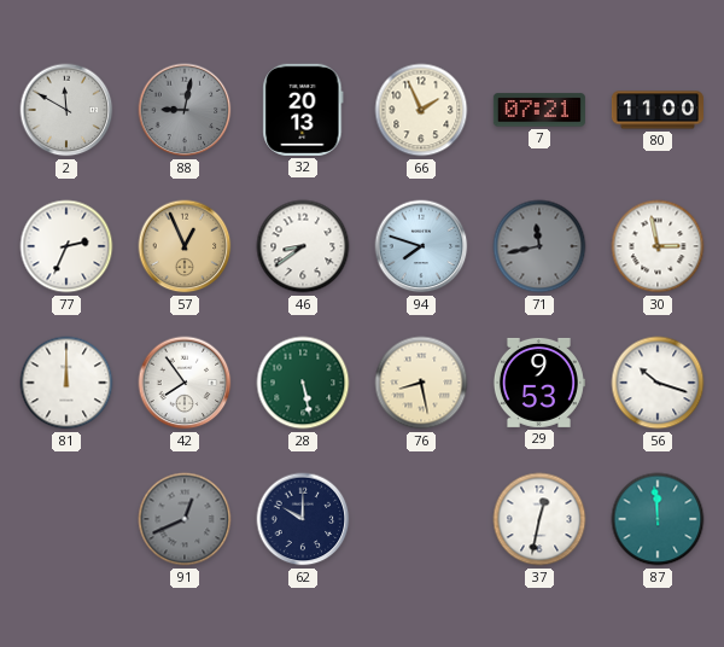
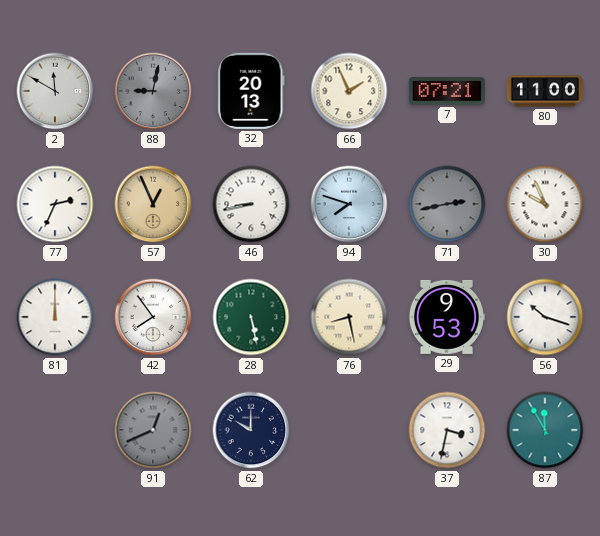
46: 8:39 -> 8:43 (251, 204)
71: 11:43 -> 2:43 (447, 204)
30: 2:58 -> 9:56 (545, 204)
37: 12:32 -> 3:32 (447, 430)
87: 11:59 -> 11:55 (545, 430)
